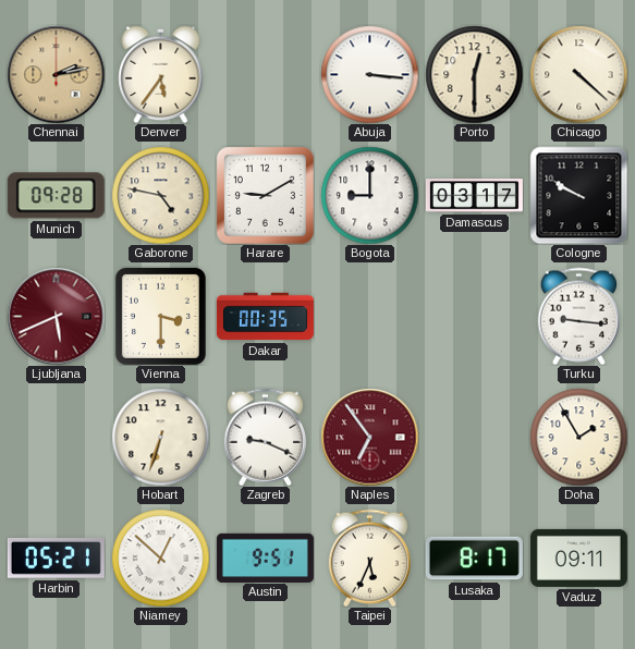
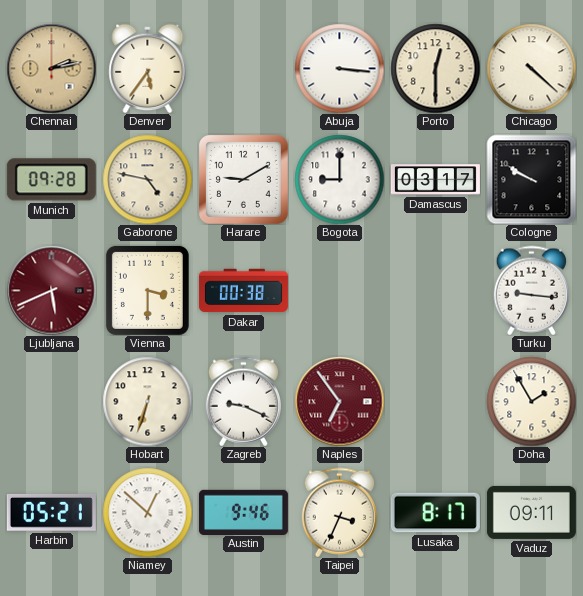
Dakar: 00:35 -> 00:38 (243, 291)
Austin: 9:51 -> 9:46 (243, 512)
Taipei: 5:34 -> 3:34 (339, 512)
